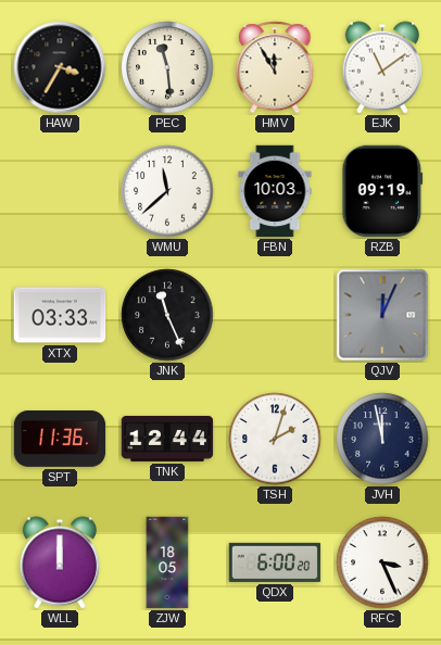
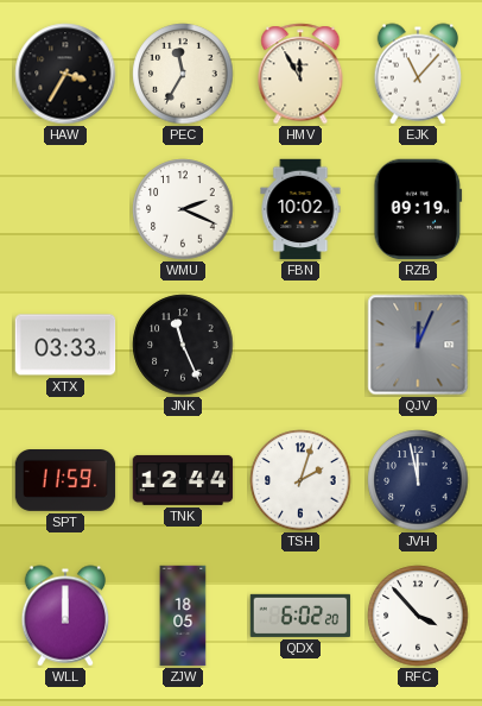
PEC: 11:29 -> 11:35 (183, 74)
EJK: 11:09 -> 11:07 (418, 74)
WMU: 11:38 -> 2:19 (183, 209)
FBN: 10:03 -> 10:02 (300, 209)
SPT: 11:36 -> 11:59 (65, 481)
QDX: 6:00 -> 6:02 (300, 616)
RFC: 3:26 -> 3:53 (418, 616)
